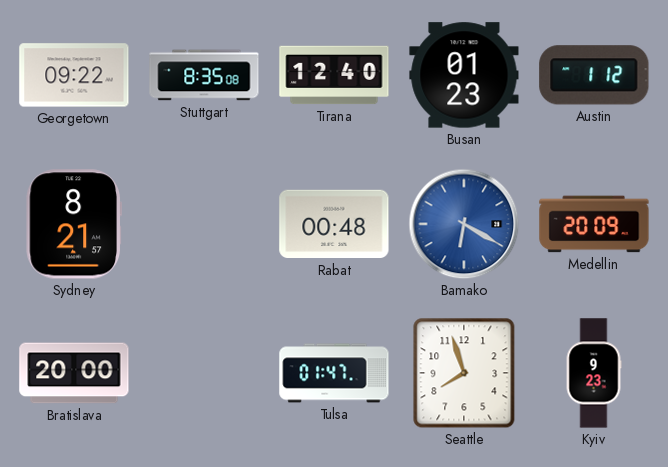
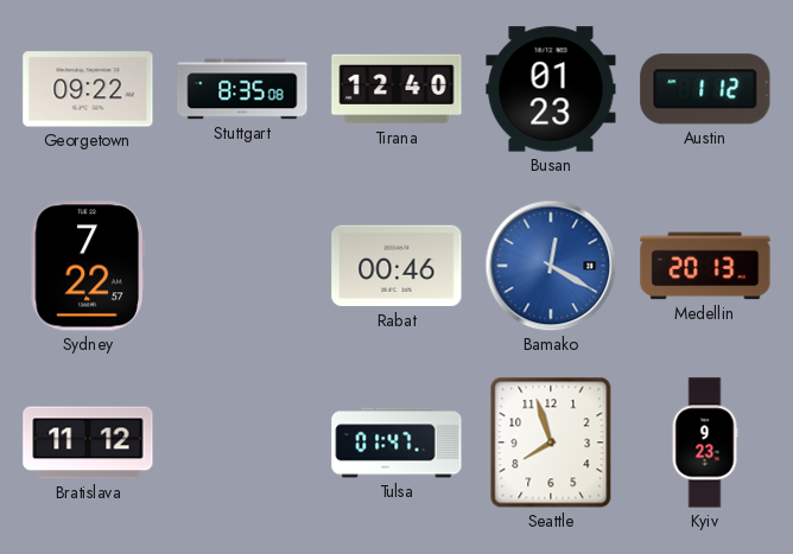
Sydney: 8:21 -> 7:22 (87, 266)
Rabat: 00:48 -> 00:46 (396, 266)
Bamako: 6:20 -> 12:20 (551, 266)
Medellin: 20:09 -> 20:13 (705, 266)
Bratislava: 20:00 -> 11:12 (88, 442)
